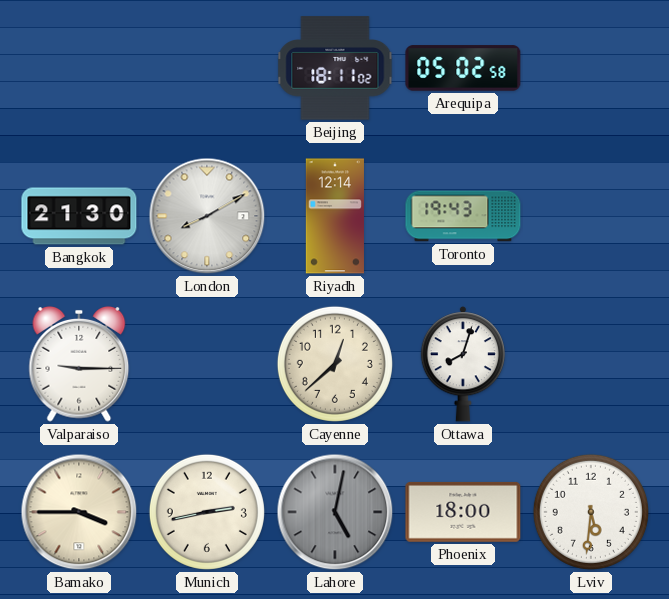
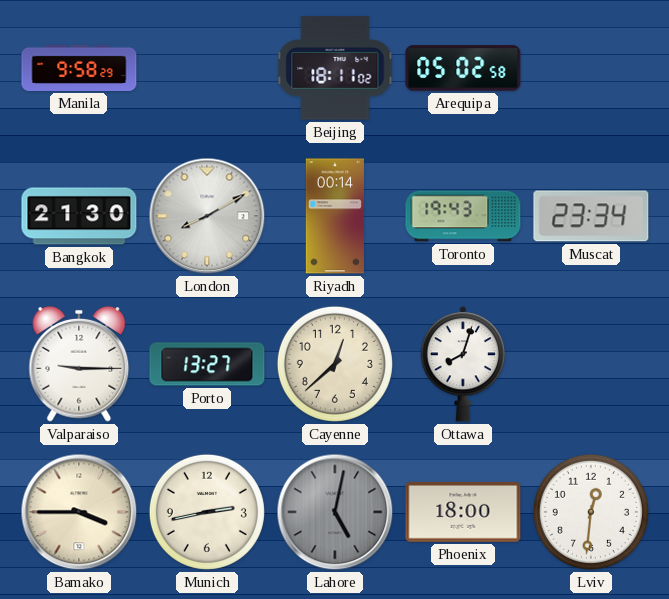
Manila: none -> 9:58 (79, 68)
Riyadh: 12:14 -> 00:14 (335, 216)
Muscat: none -> 23:34 (591, 216)
Porto: none -> 13:27 (207, 364)
Lviv: 5:31 -> 12:31 (591, 512)
